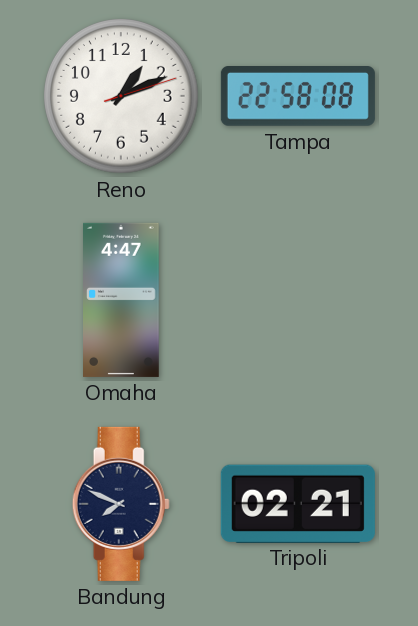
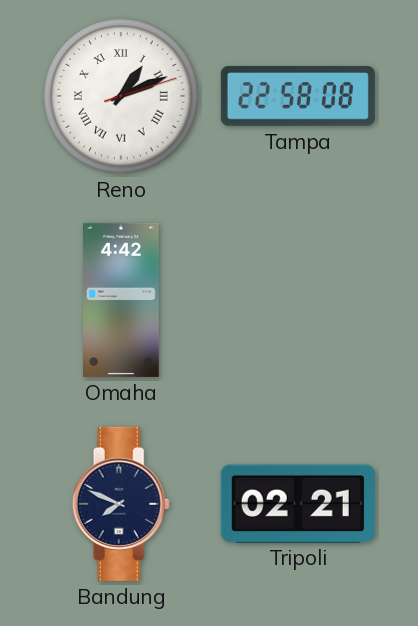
Reno numerals: Arabic -> Roman (122, 97)
Omaha: 4:47 -> 4:42 (122, 300)
